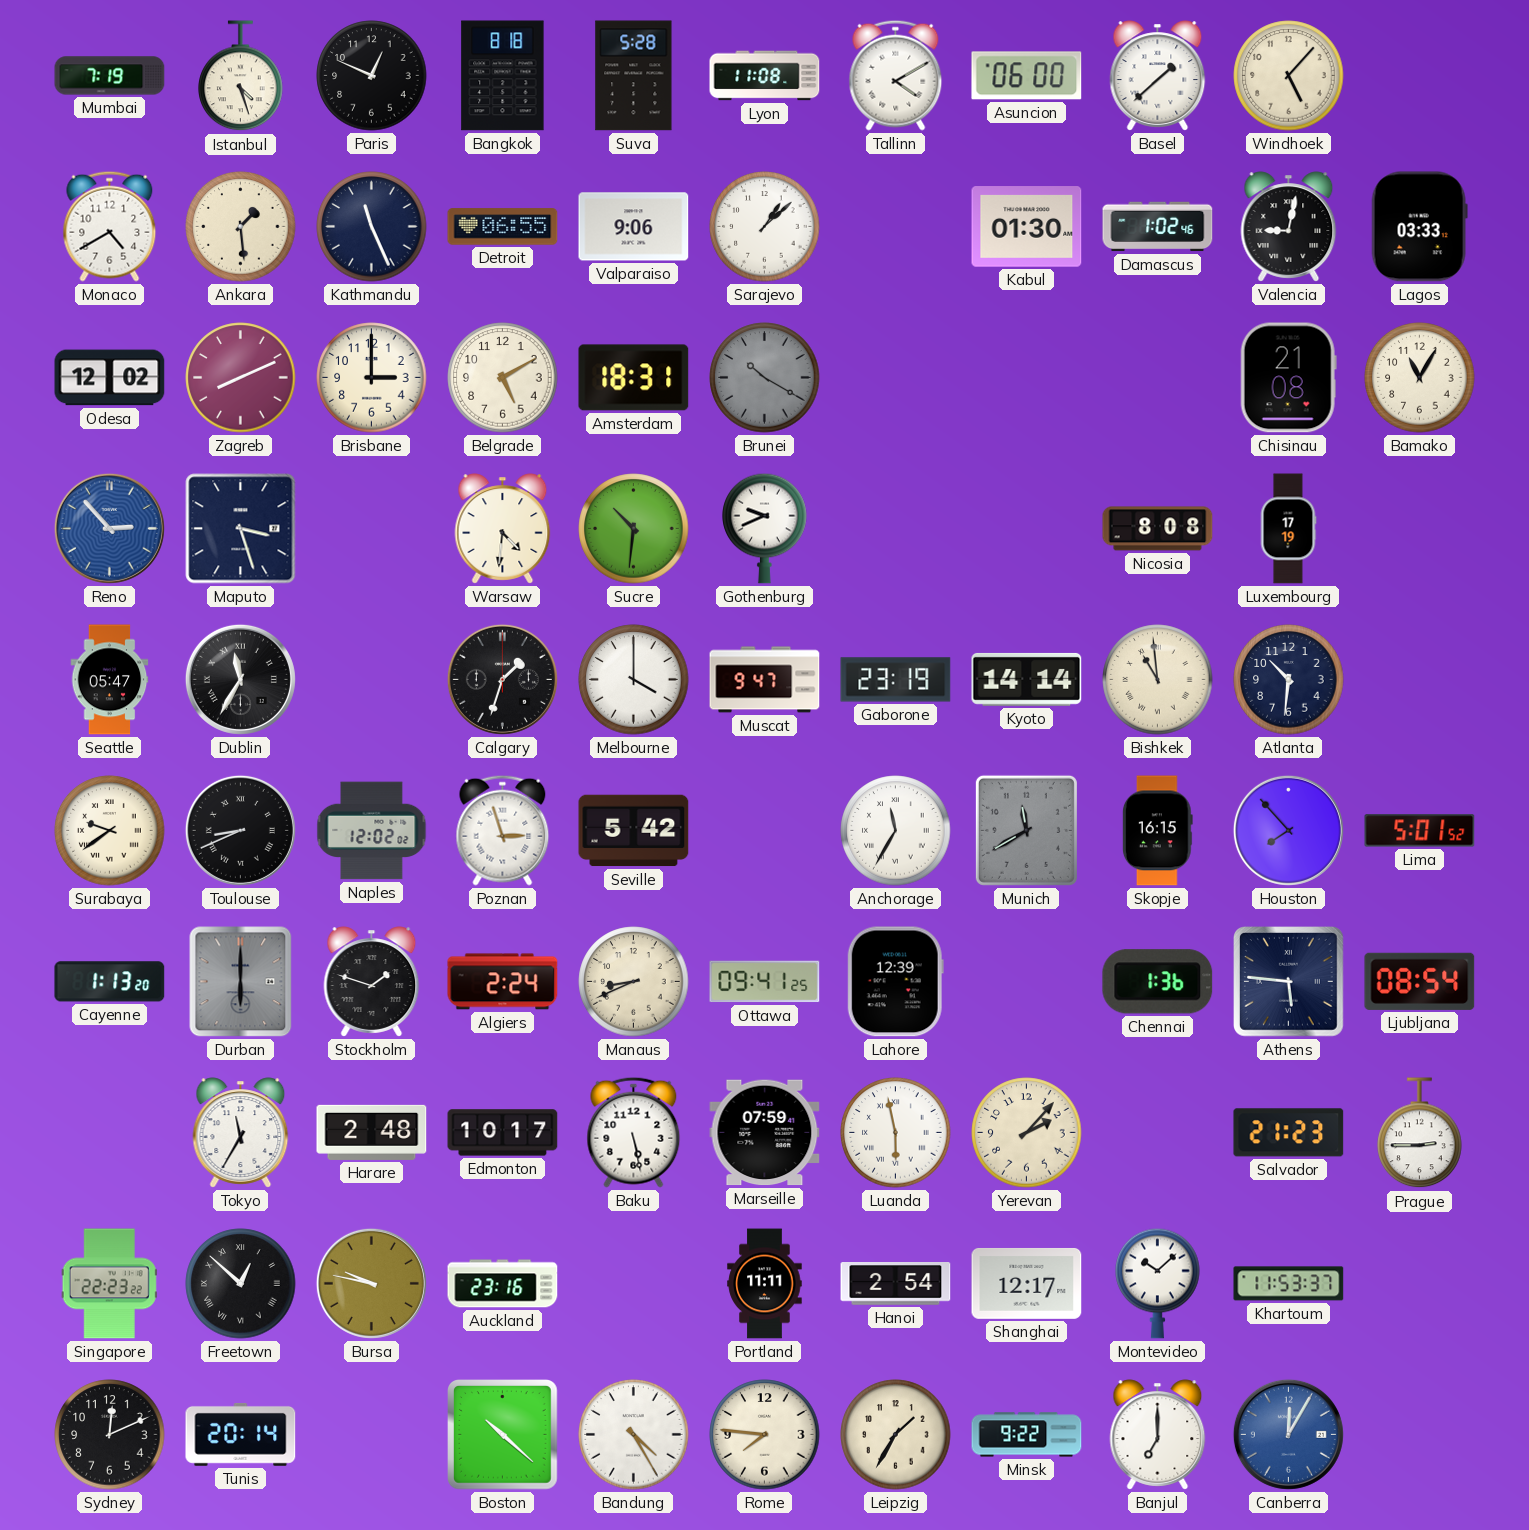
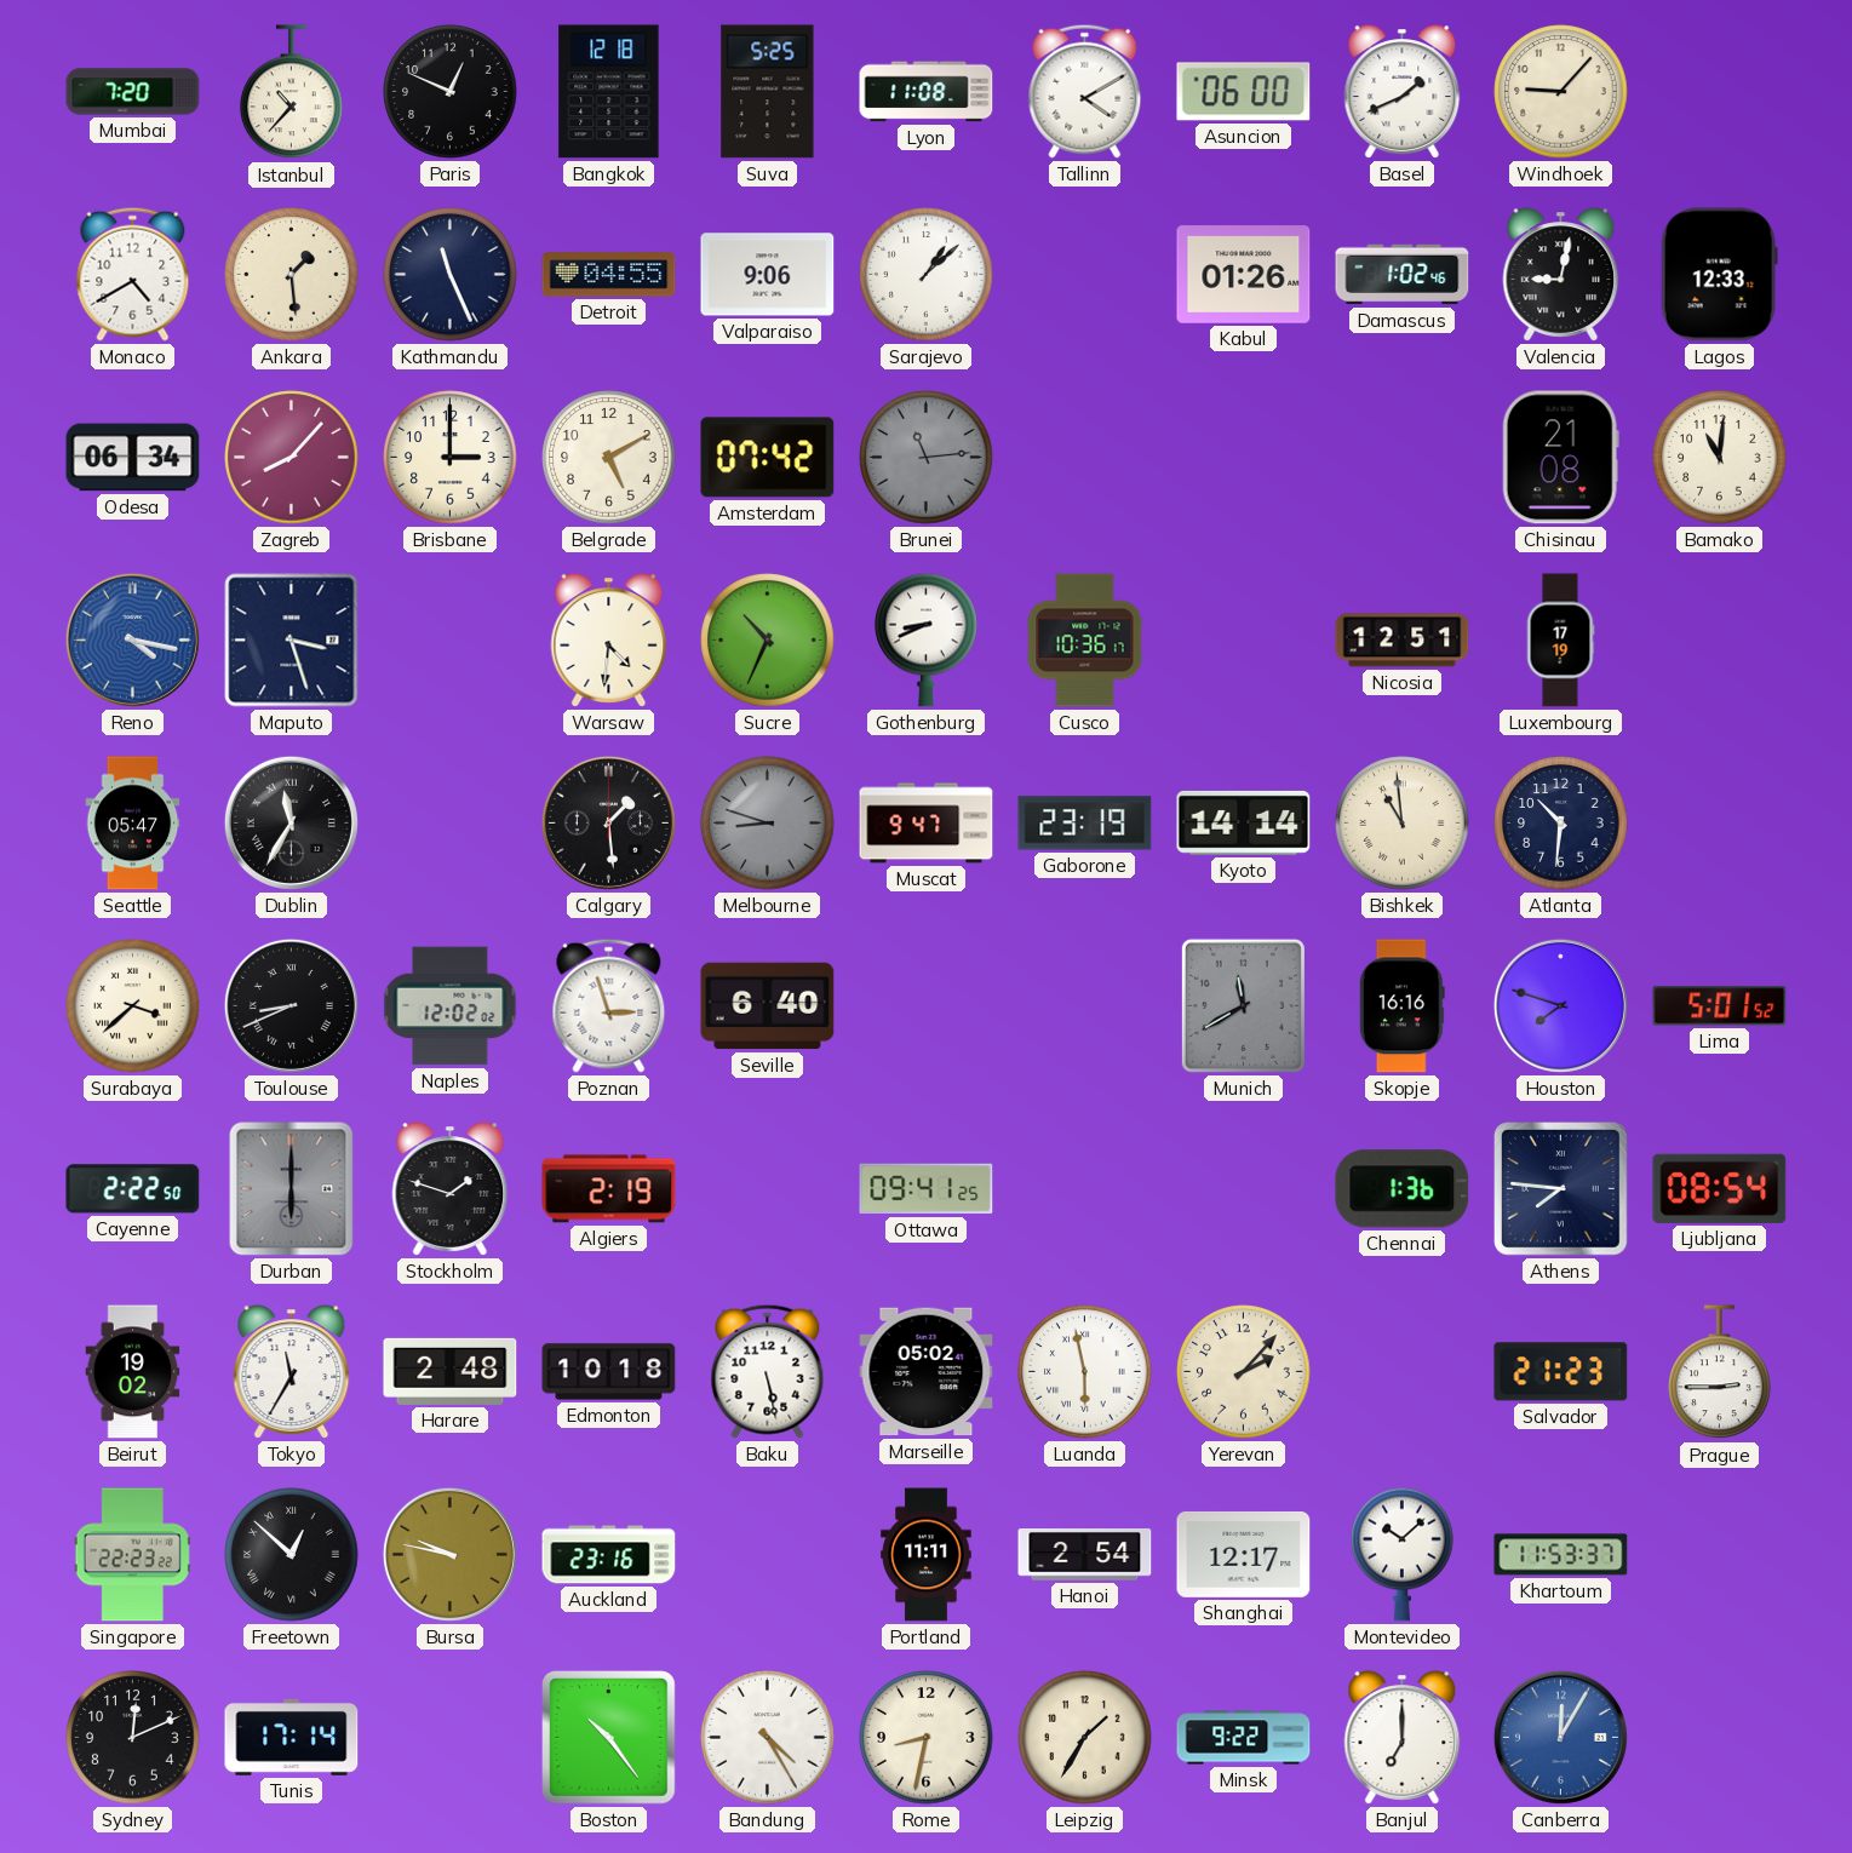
Mumbai: 7:19 -> 7:20 (133, 92)
Istanbul: 4:27 -> 10:37 (292, 92)
Bangkok: 8:18 -> 12:18 (609, 92)
Suva: 5:28 -> 5:25 (768, 92)
Basel: 1:38 -> 1:41 (1403, 92)
Windhoek: 5:07 -> 9:07 (1561, 92)
Detroit: 06:55 -> 04:55 (609, 275)
Kabul: 01:30 -> 01:26 (1244, 275)
Lagos: 03:33 -> 12:33 (1719, 275)
Odesa: 12:02 -> 06:34 (133, 458)
Zagreb: 8:11 -> 8:07 (292, 458)
Amsterdam: 18:31 -> 07:42 (768, 458)
Brunei: 10:20 -> 11:14 (927, 458)
Bamako: 11:05 -> 11:01 (1720, 458)
Reno: 2:53 -> 4:17 (132, 639)
Sucre: 10:31 -> 10:34 (768, 641)
Gothenburg: 9:41 -> 8:41 (927, 639)
Cusco: none -> 10:36 (1085, 641)
Nicosia: 8:08 -> 12:51 (1403, 641)
Calgary: 1:33 -> 1:29 (608, 822)
Melbourne: 4:00 -> 8:48 (768, 824)
Melbourne dial: white -> grey (768, 824)
Surabaya: 9:39 -> 3:38 (133, 1006)
Seville: 5:42 -> 6:40 (768, 1006)
Anchorage: 11:35 -> none (896, 831)
Skopje: 16:15 -> 16:16 (1401, 1006)
Houston: 7:53 -> 7:48 (1560, 1005)
Cayenne: 1:13 -> 2:22 (133, 1189)
Algiers: 2:24 -> 2:19 (609, 1189)
Manaus: 8:41 -> none (634, 982)
Lahore: 12:39 -> none (895, 982)
Athens: 5:46 -> 7:46 (1561, 1189)
Beirut: none -> 19:02 (133, 1372)
Edmonton: 10:17 -> 10:18 (609, 1372)
Marseille: 07:59 -> 05:02 (927, 1372)
Tunis: 20:14 -> 17:14 (292, 1737)
Boston: 10:22 -> 10:24 (609, 1738)
Rome: 7:46 -> 8:32 (927, 1738)
